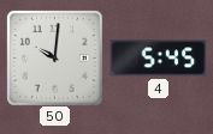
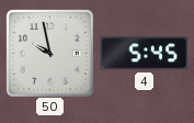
50: 10:01 -> 9:58 (50, 54)
